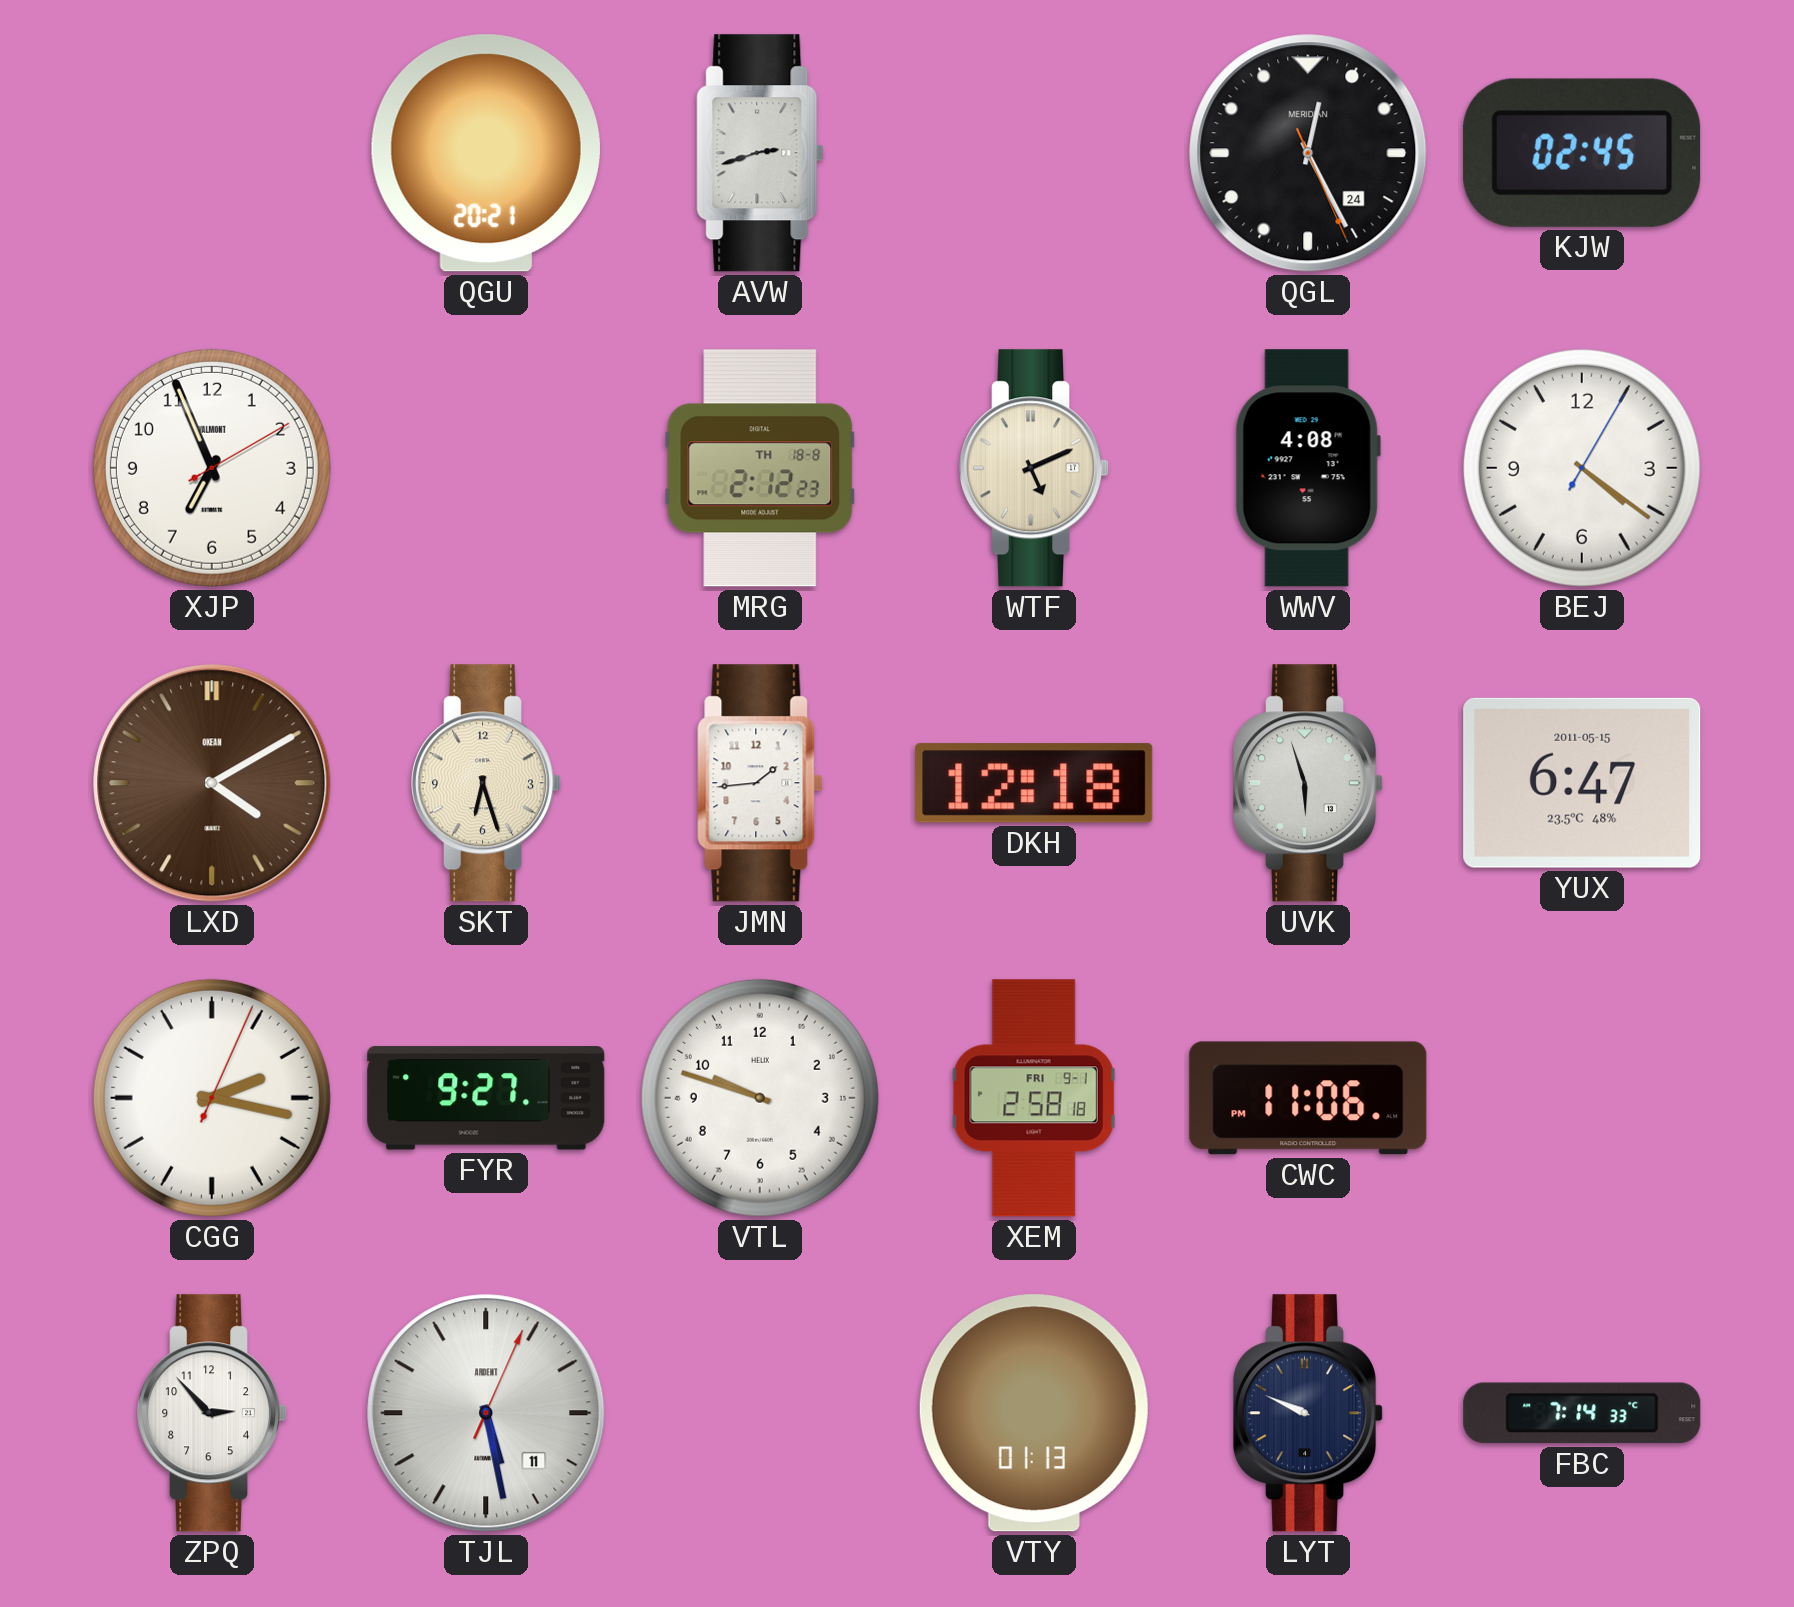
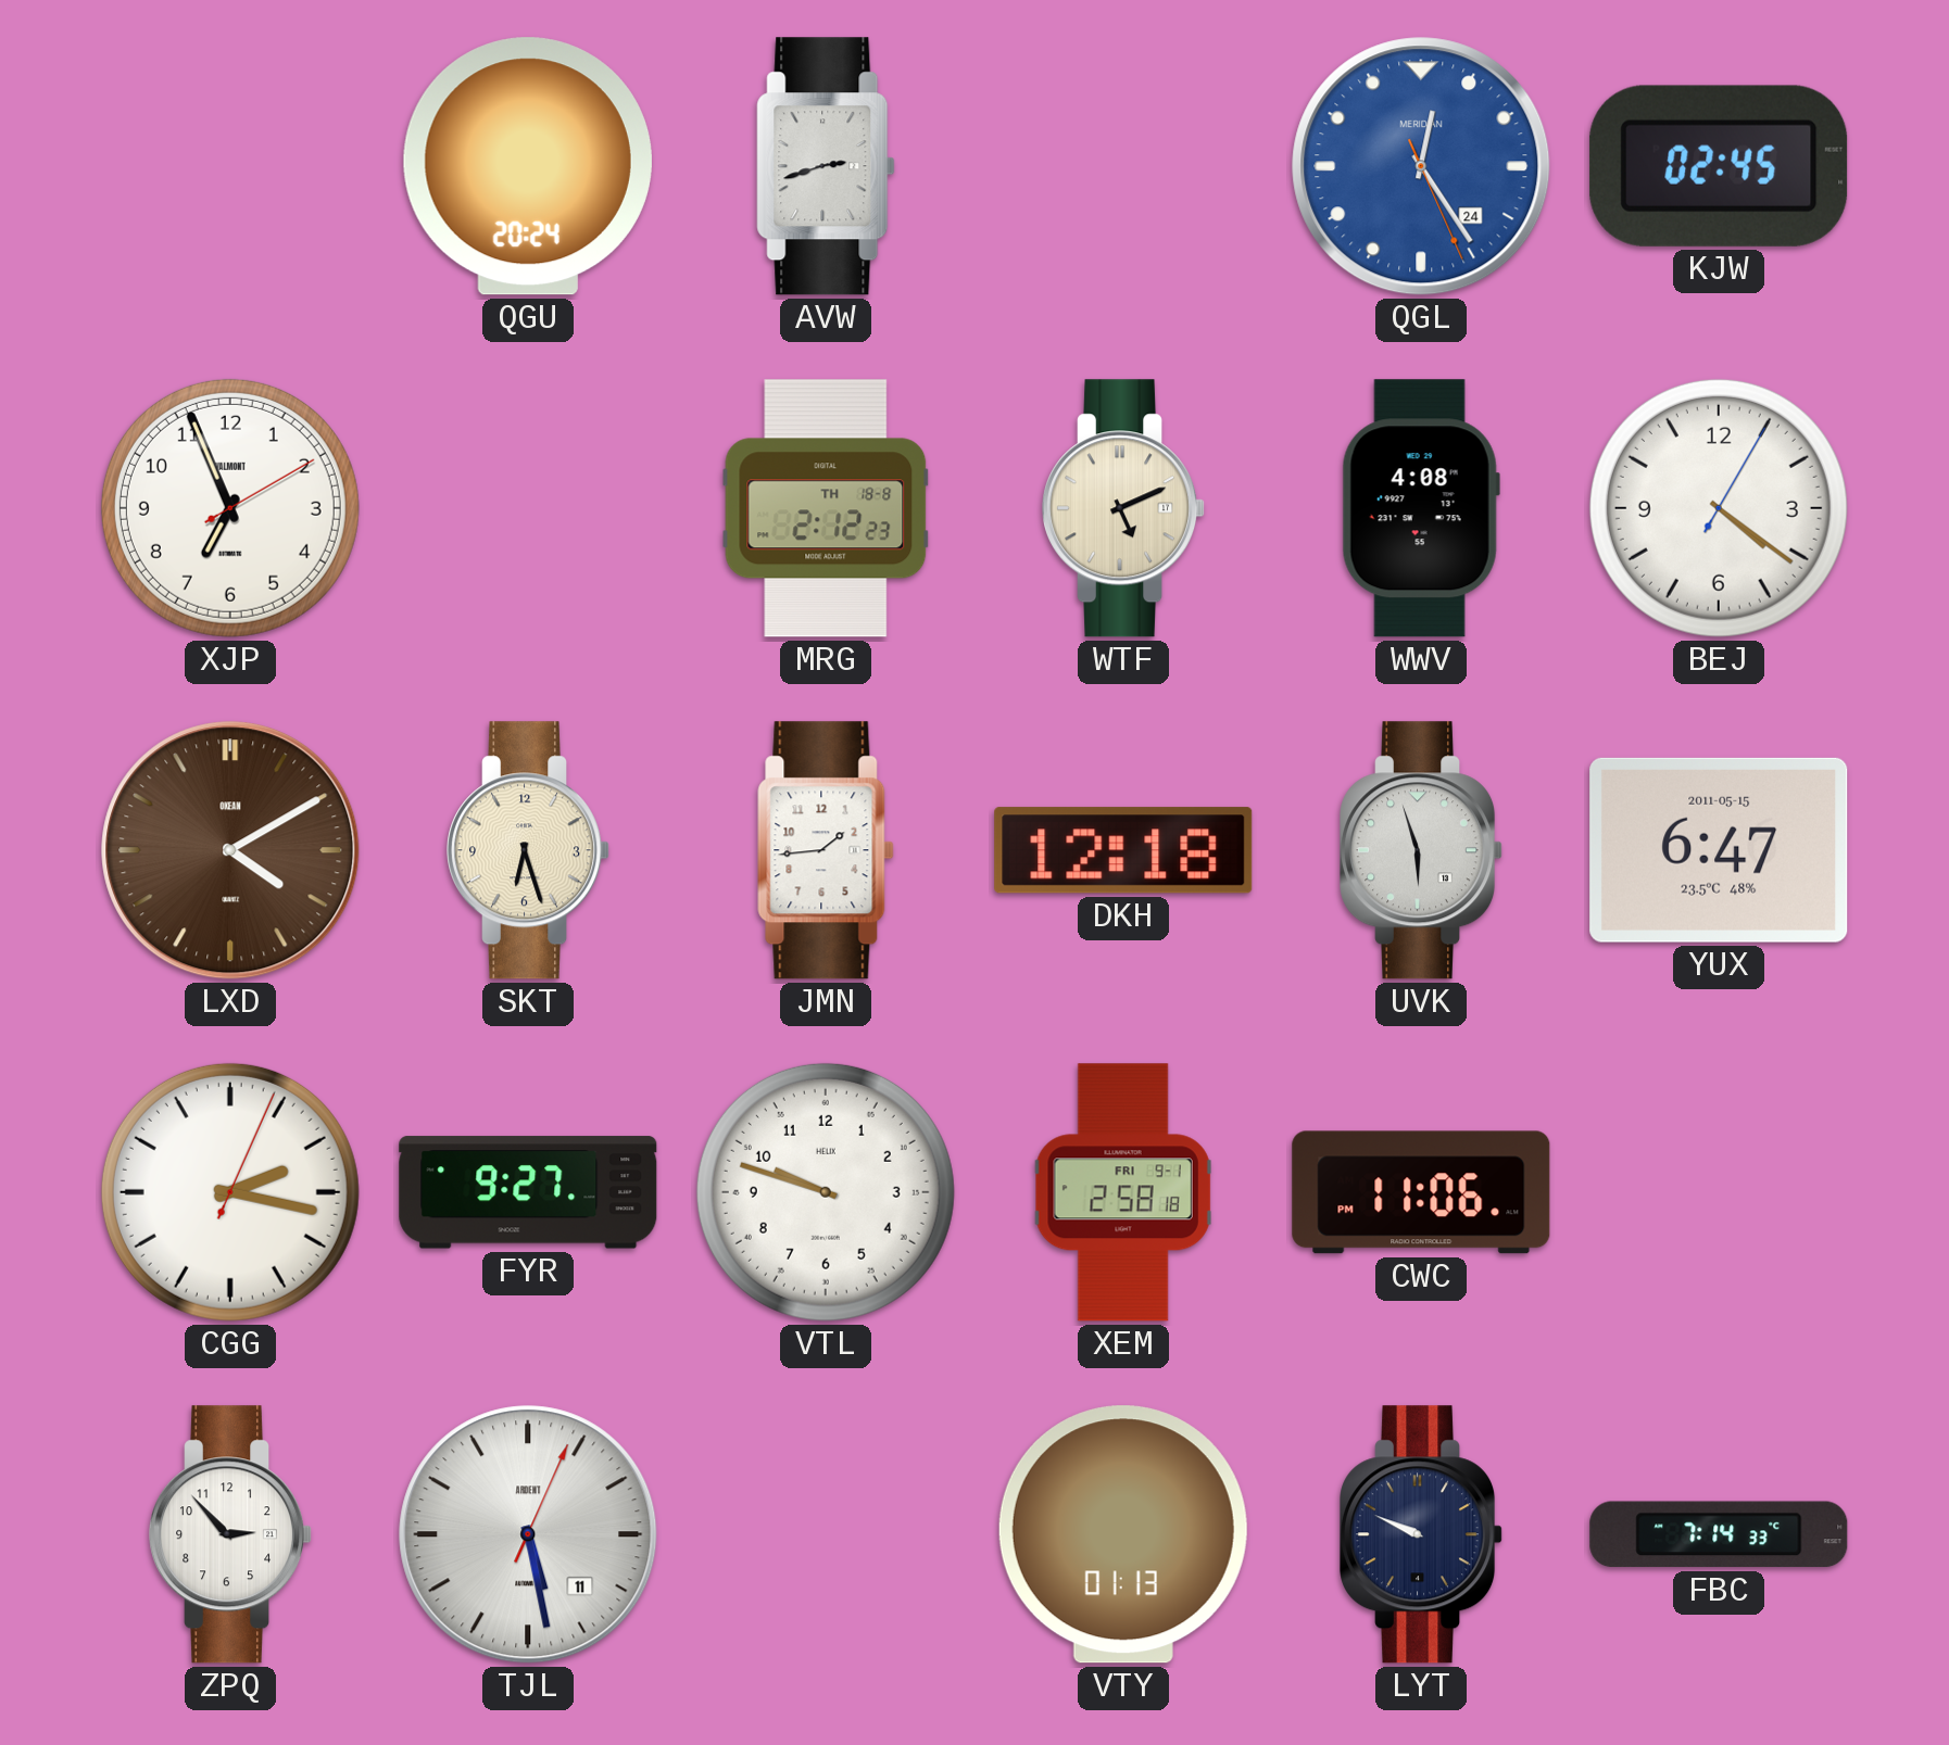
QGU: 20:21 -> 20:24 (528, 166)
QGL: 12:25 -> 12:24 (1421, 166)
QGL dial: black -> blue (1421, 166)
